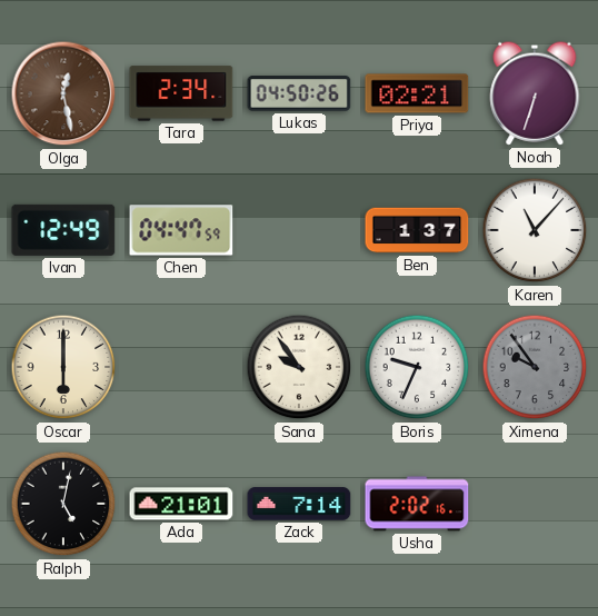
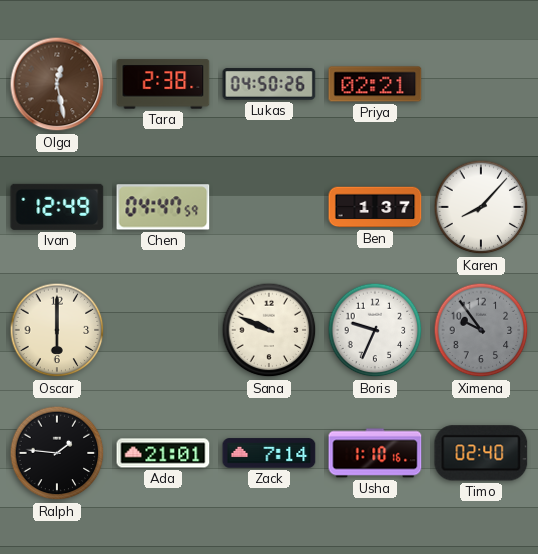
Tara: 2:34 -> 2:38 (163, 84)
Noah: 6:33 -> none (535, 93)
Karen: 11:07 -> 8:07 (481, 207)
Sana: 9:54 -> 9:49 (269, 330)
Ralph: 5:02 -> 1:46 (57, 453)
Usha: 2:02 -> 1:10 (375, 453)
Timo: none -> 02:40 (481, 453)
